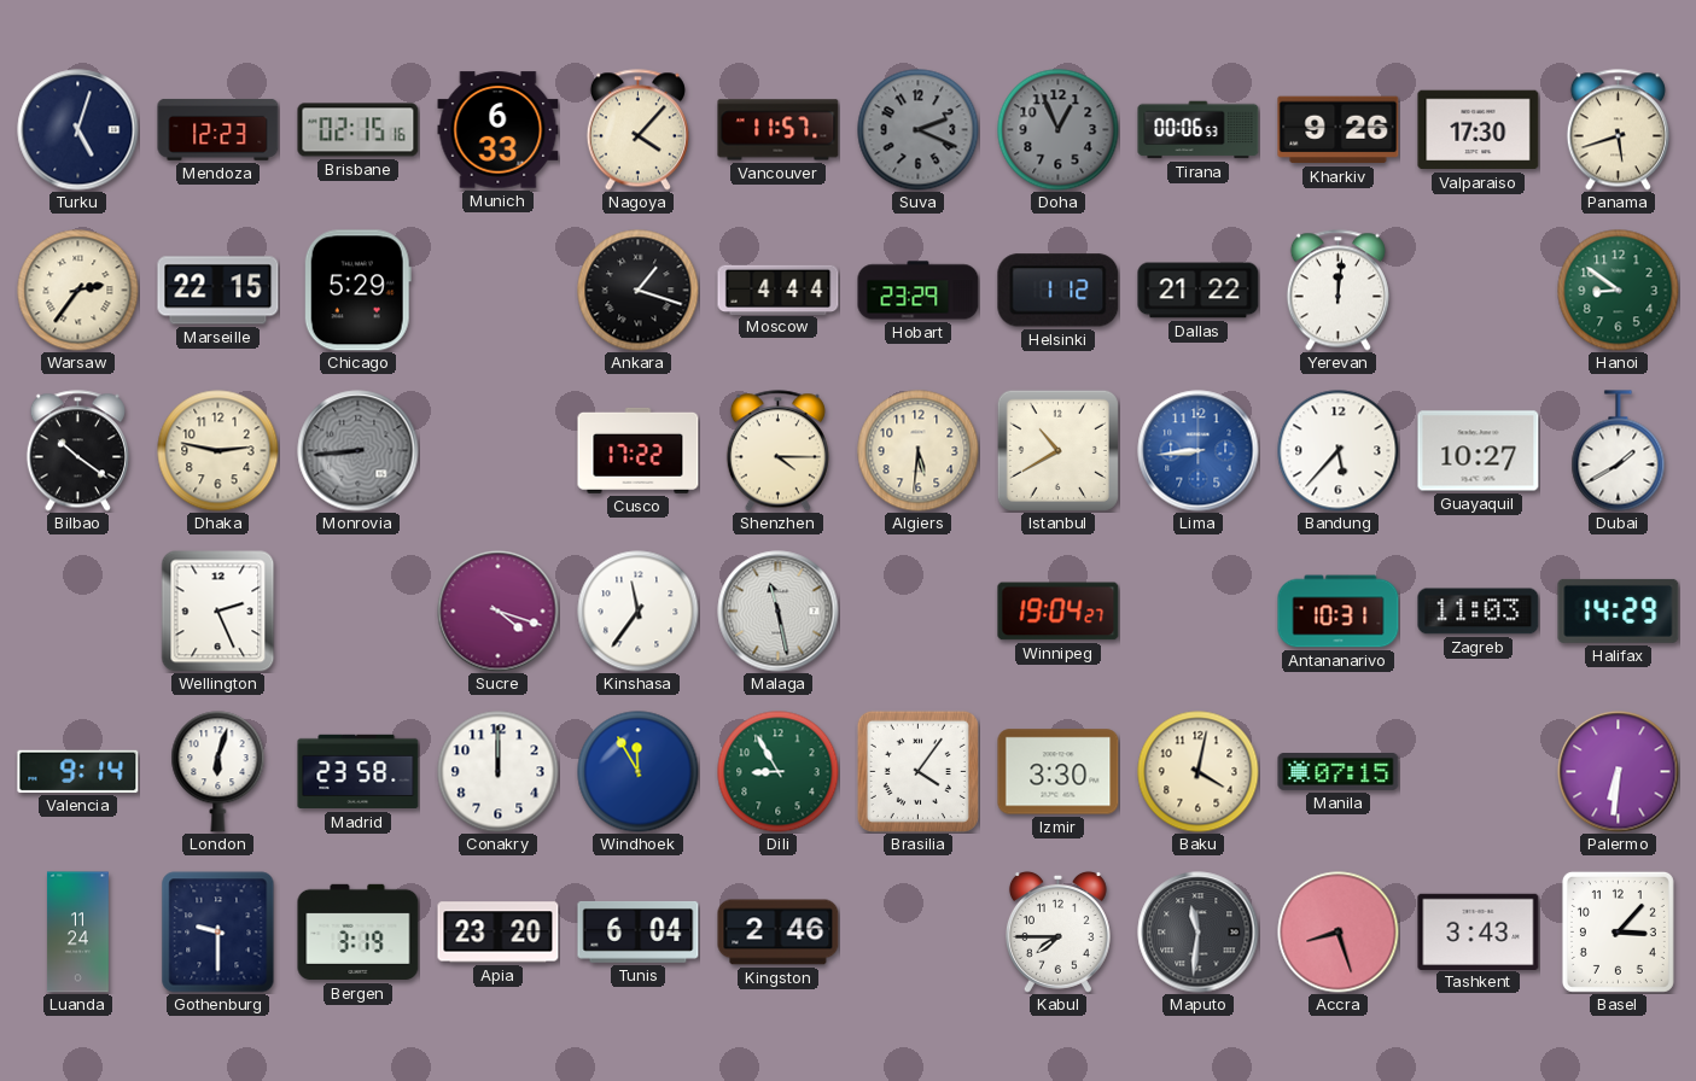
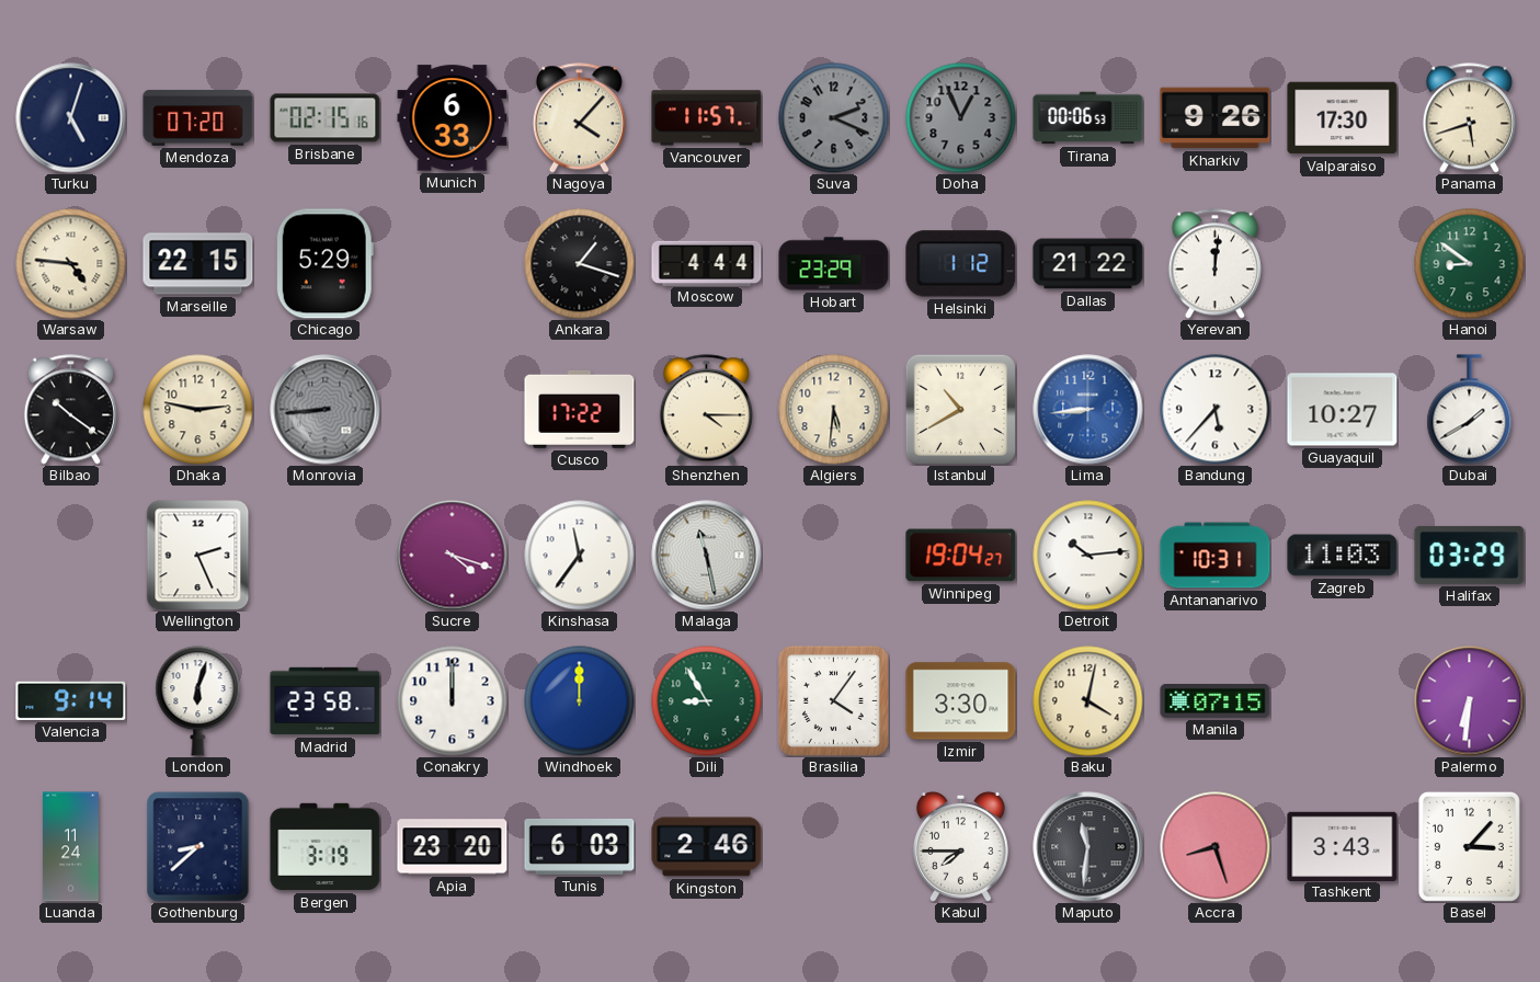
Mendoza: 12:23 -> 07:20 (198, 117)
Warsaw: 2:36 -> 4:46 (71, 264)
Detroit: none -> 10:14 (1088, 556)
Halifax: 14:29 -> 03:29 (1470, 555)
Windhoek: 11:55 -> 12:00 (580, 701)
Gothenburg: 9:30 -> 8:38 (198, 847)
Tunis: 6:04 -> 6:03 (580, 846)
